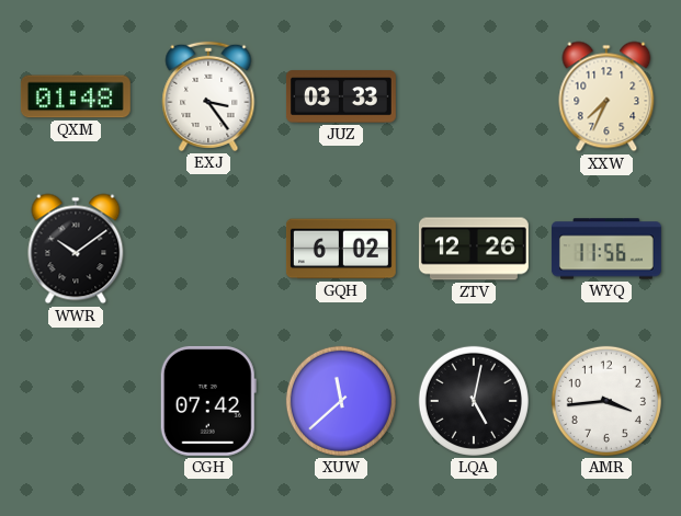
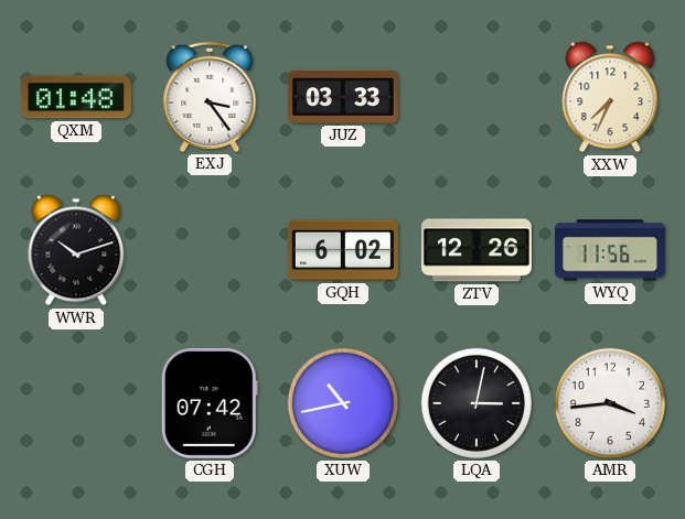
WWR: 10:09 -> 10:12 (76, 250)
XUW: 11:38 -> 10:43 (343, 403)
LQA: 5:02 -> 3:02 (477, 403)
